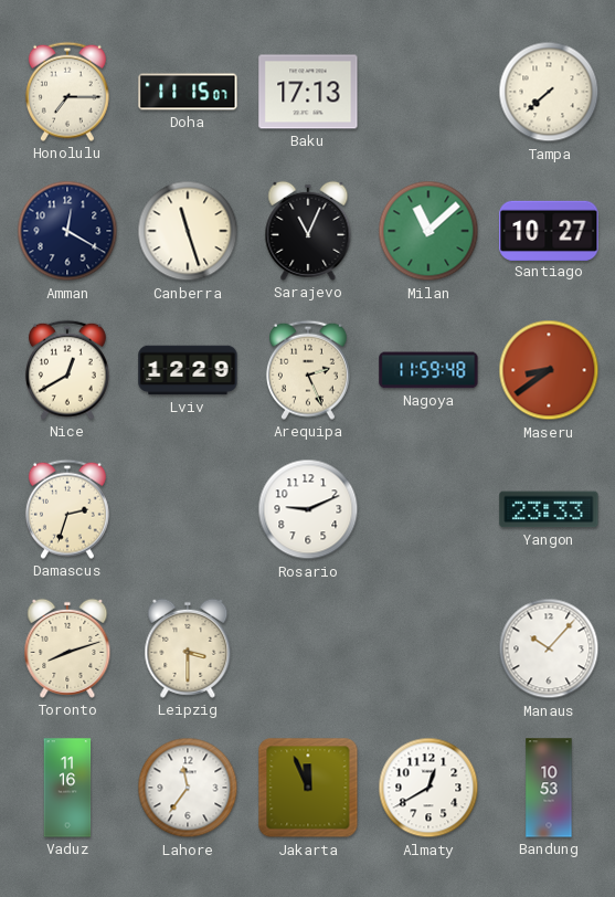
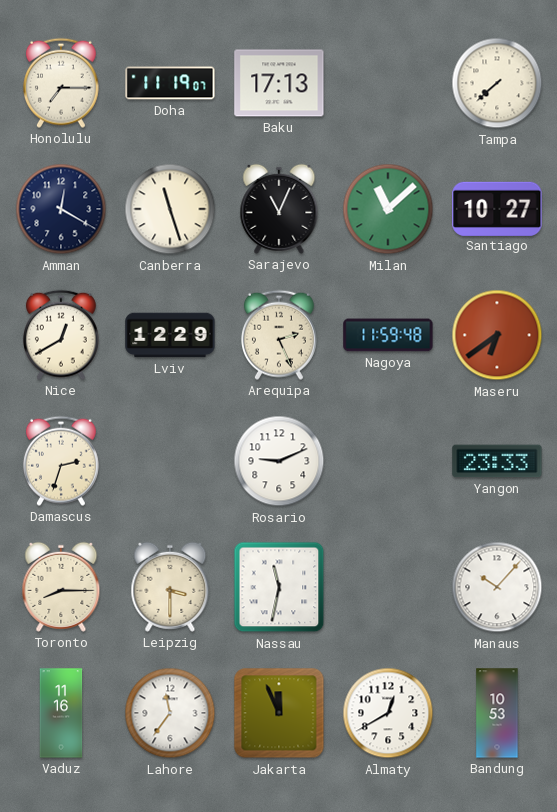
Doha: 11:15 -> 11:19 (170, 83)
Maseru: 8:39 -> 6:39 (497, 335)
Toronto: 8:12 -> 8:15 (61, 587)
Nassau: none -> 11:32 (279, 587)
